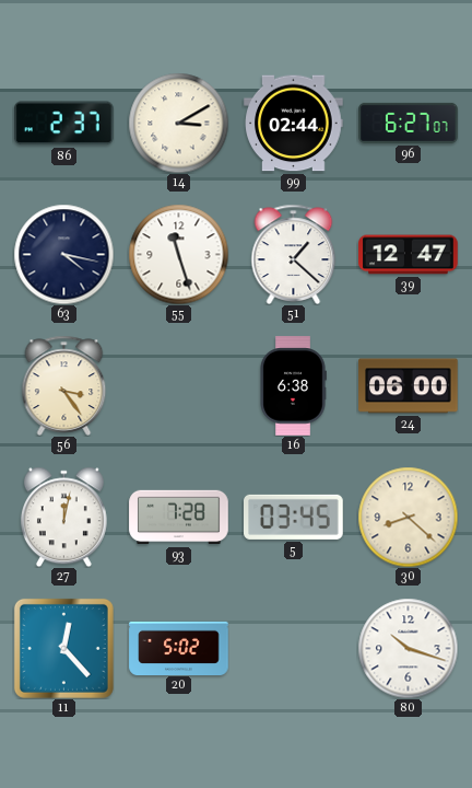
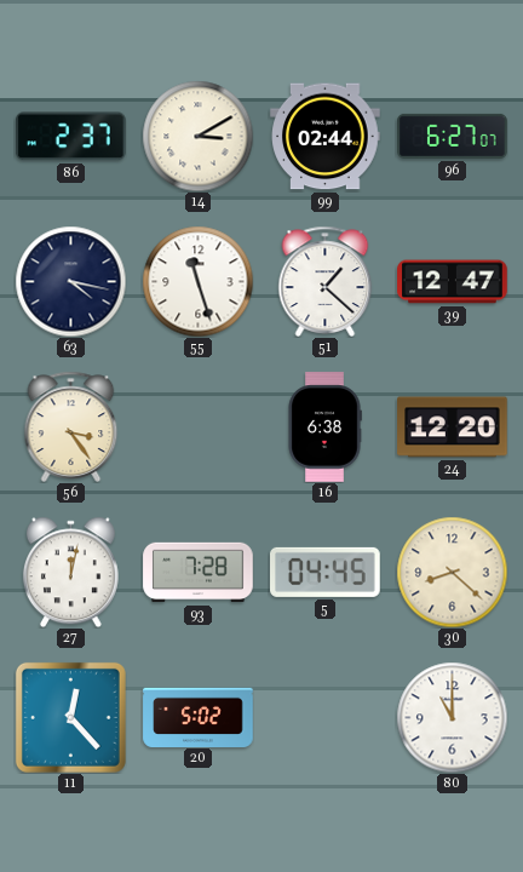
24: 06:00 -> 12:20 (453, 428)
5: 03:45 -> 04:45 (326, 572)
80: 10:18 -> 11:00 (452, 717)
